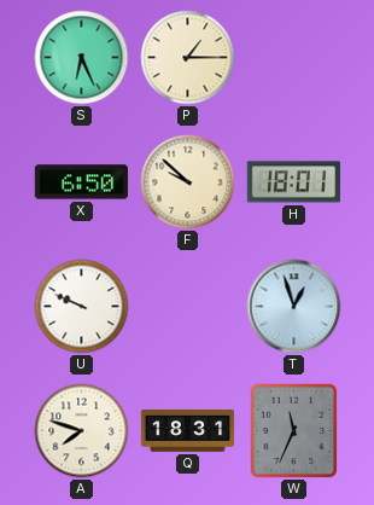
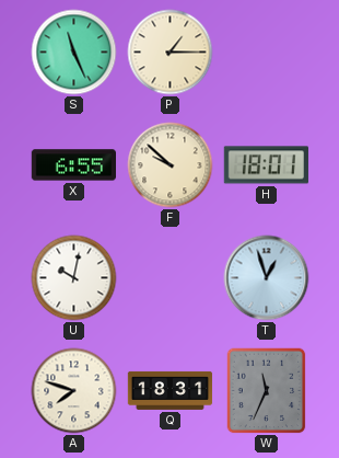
S: 6:26 -> 11:26 (74, 53)
X: 6:50 -> 6:55 (73, 165)
U: 9:49 -> 10:02 (74, 278)
